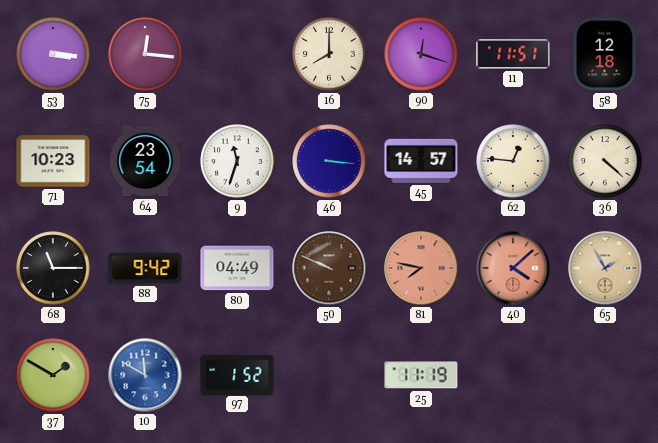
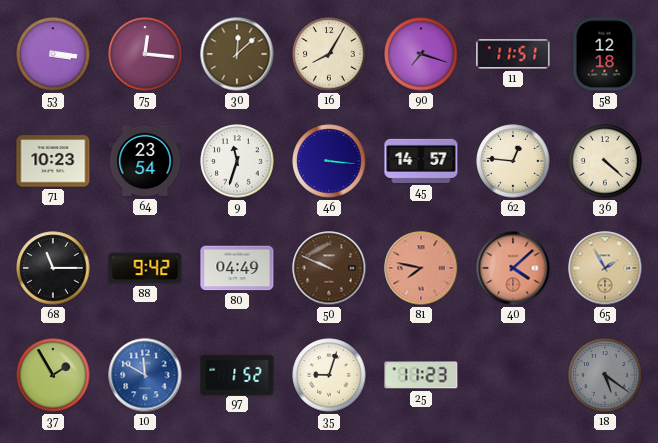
30: none -> 12:08 (237, 54)
16: 8:00 -> 8:05 (329, 54)
90: 12:18 -> 7:18 (421, 54)
37: 1:50 -> 1:55 (53, 375)
35: none -> 9:03 (329, 375)
25: 11:19 -> 11:23 (421, 375)
18: none -> 5:21 (605, 375)
